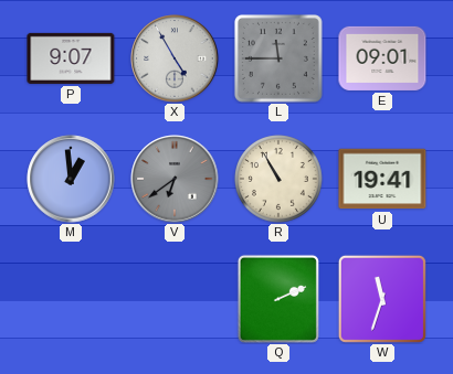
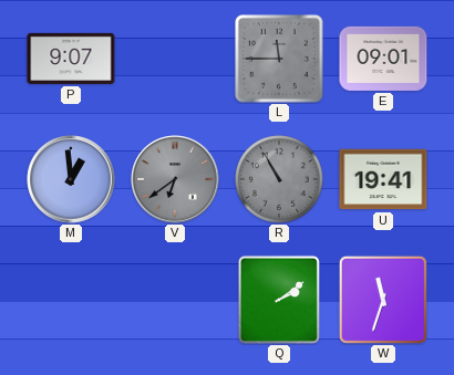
X: 4:55 -> none (175, 58)
R dial: cream -> grey (280, 180)
Q: 2:11 -> 2:09 (279, 300)
